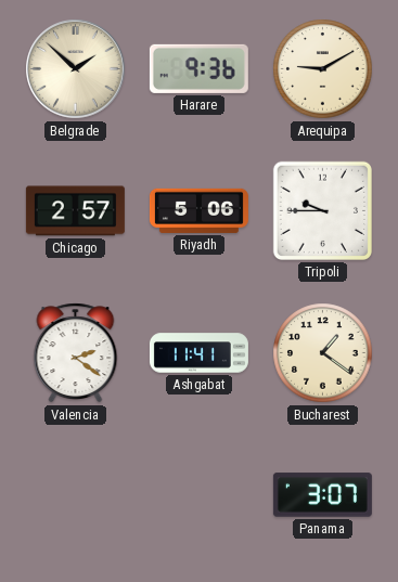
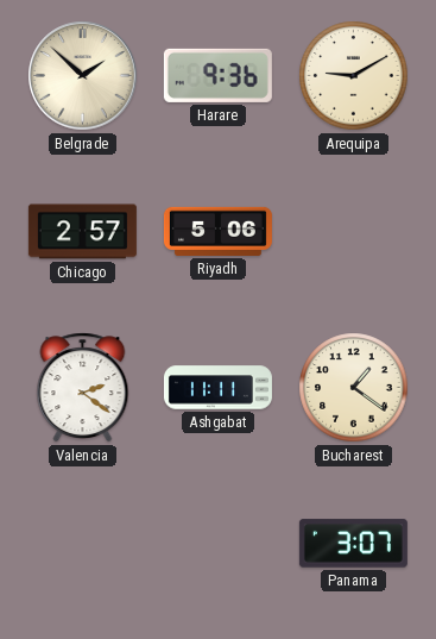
Tripoli: 9:45 -> none (322, 210)
Ashgabat: 11:41 -> 11:11 (217, 388)
